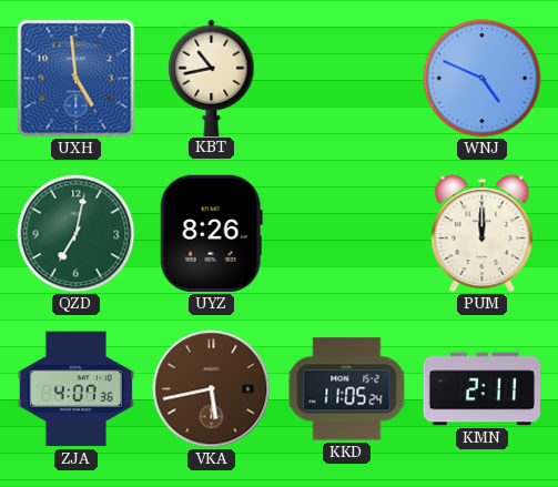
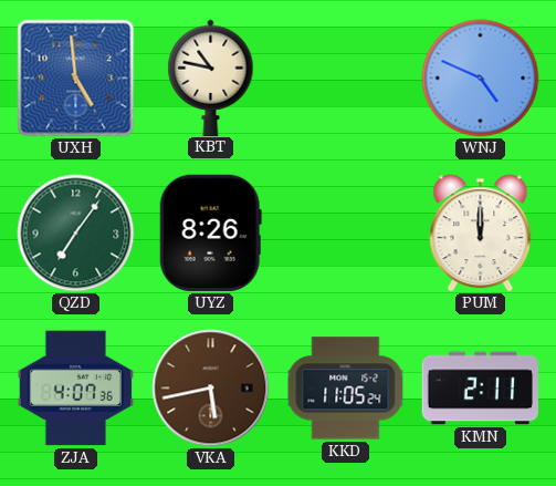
KBT: 10:43 -> 10:47 (211, 77)
QZD: 7:02 -> 7:06 (76, 234)
